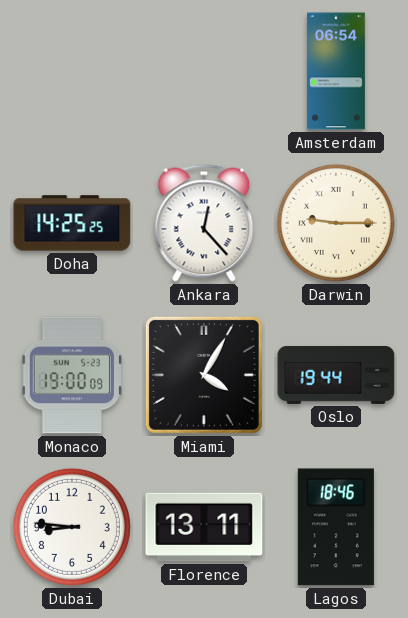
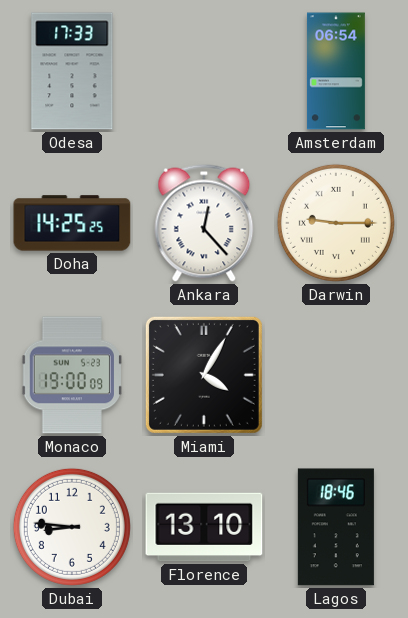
Odesa: none -> 17:33 (72, 71)
Oslo: 19:44 -> none (336, 375)
Florence: 13:11 -> 13:10 (204, 527)
